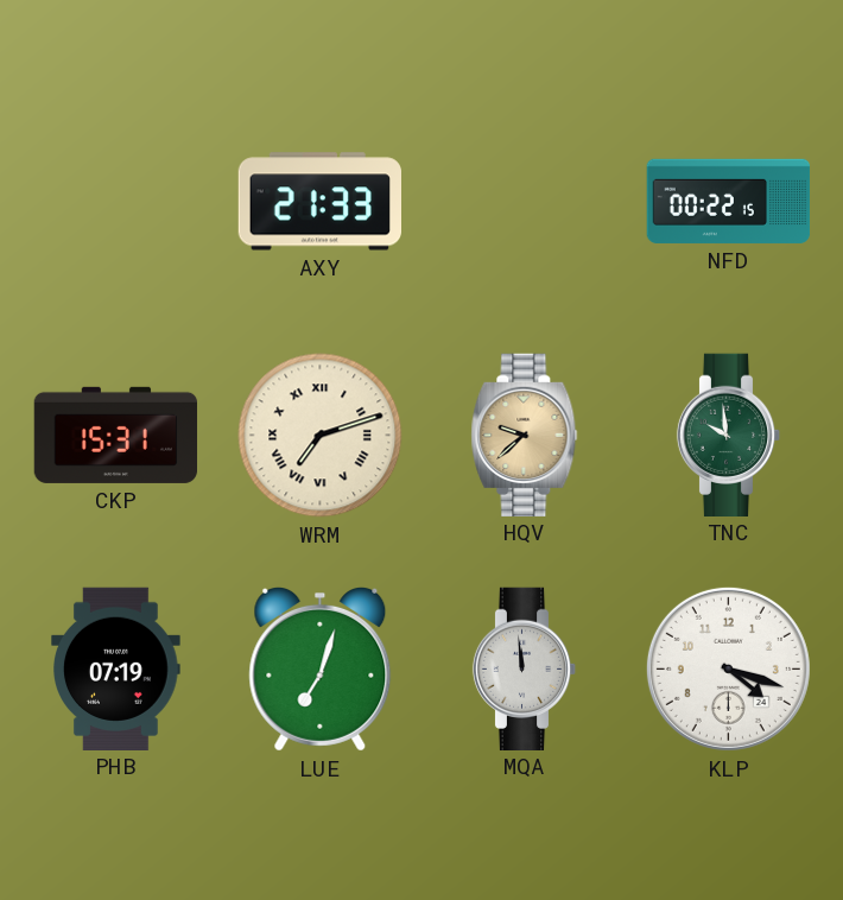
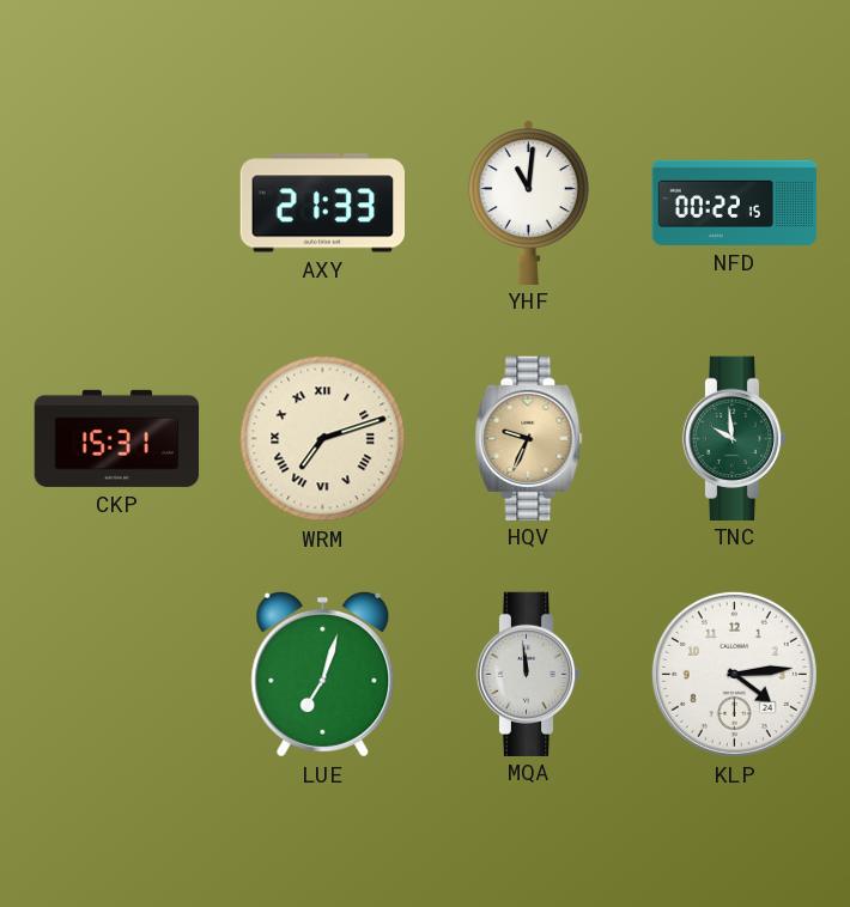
YHF: none -> 11:01 (528, 202)
HQV: 9:38 -> 9:34 (529, 438)
PHB: 07:19 -> none (116, 668)
KLP: 4:18 -> 4:14 (734, 674)
